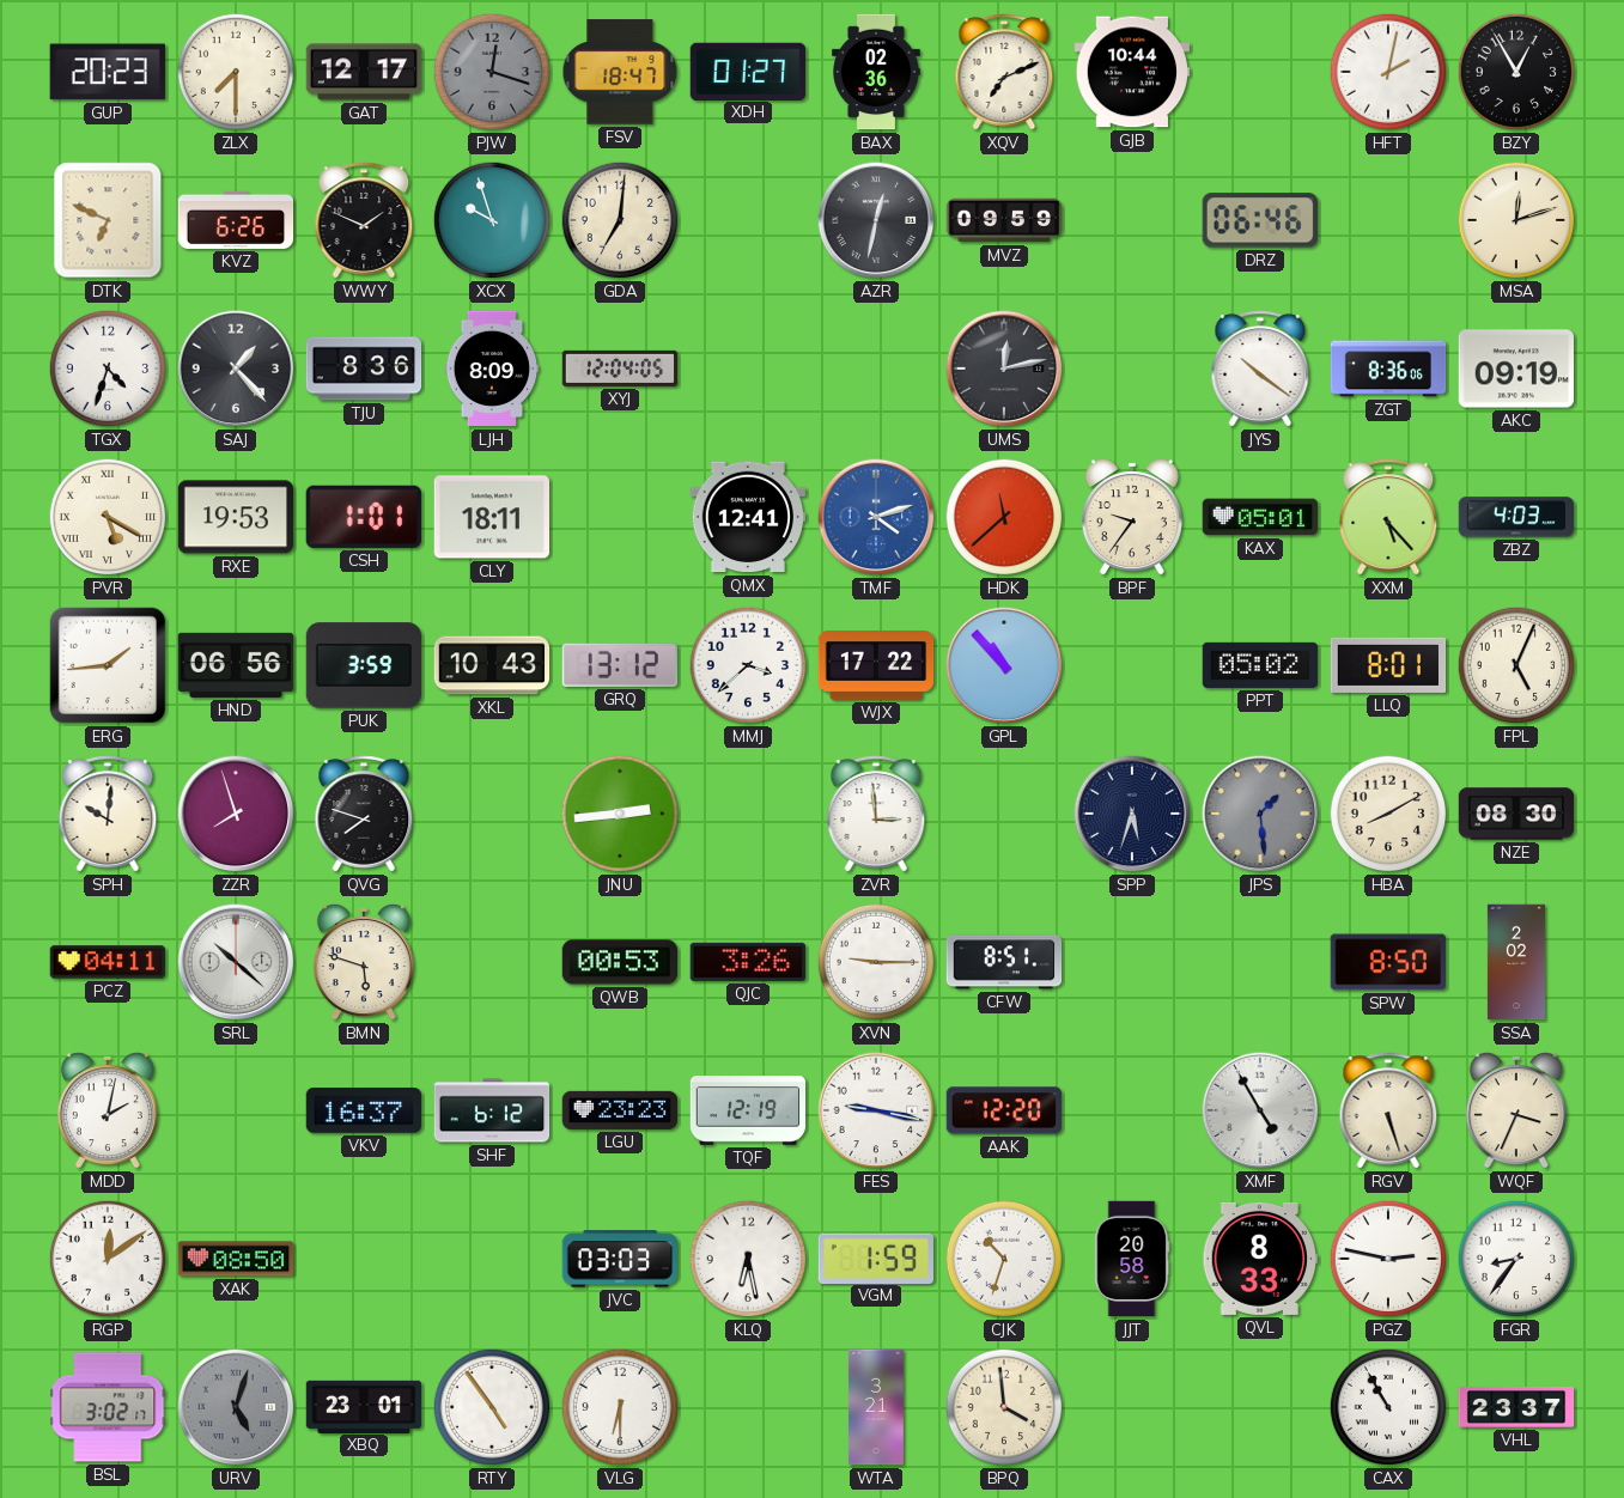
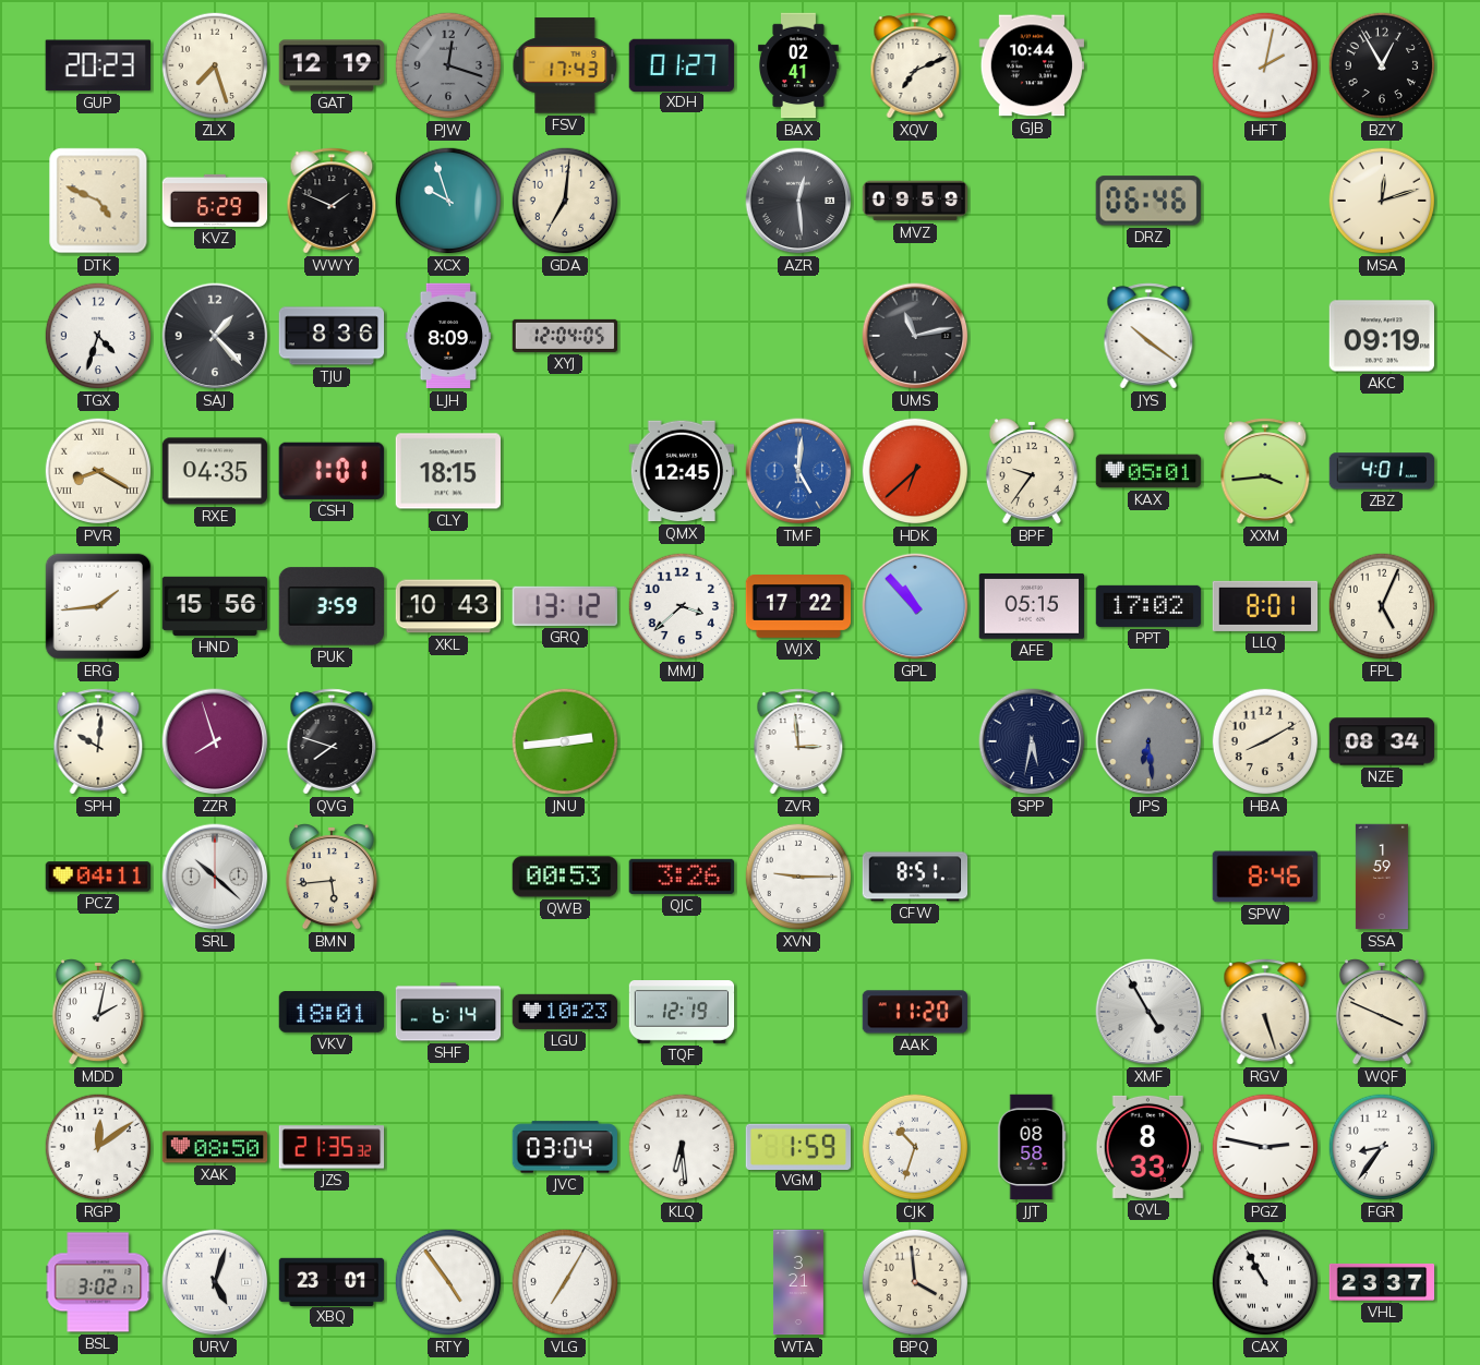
ZLX: 7:30 -> 7:27 (215, 65)
GAT: 12:17 -> 12:19 (332, 65)
FSV: 18:47 -> 17:43 (565, 65)
BAX: 02:36 -> 02:41 (799, 65)
DTK: 6:49 -> 4:49 (98, 201)
KVZ: 6:26 -> 6:29 (215, 201)
AZR: 12:32 -> 12:29 (798, 201)
UMS: 12:13 -> 11:13 (915, 336)
ZGT: 8:36 -> none (1388, 369)
PVR: 5:20 -> 8:20 (98, 471)
RXE: 19:53 -> 04:35 (214, 471)
CLY: 18:11 -> 18:15 (447, 471)
QMX: 12:41 -> 12:45 (681, 471)
TMF: 4:12 -> 5:01 (798, 471)
HDK: 11:38 -> 6:38 (915, 471)
XXM: 5:23 -> 3:44 (1265, 471)
ZBZ: 4:03 -> 4:01 (1382, 471)
HND: 06:56 -> 15:56 (215, 606)
AFE: none -> 05:15 (1032, 606)
PPT: 05:02 -> 17:02 (1148, 606)
SPP: 5:33 -> 5:32 (1032, 741)
JPS: 1:29 -> 6:29 (1148, 741)
NZE: 08:30 -> 08:34 (1382, 741)
BMN: 5:48 -> 5:44 (332, 877)
SPW: 8:50 -> 8:46 (1265, 877)
SSA: 2:02 -> 1:59 (1382, 877)
VKV: 16:37 -> 18:01 (332, 1013)
SHF: 6:12 -> 6:14 (448, 1012)
LGU: 23:23 -> 10:23 (565, 1012)
FES: 9:17 -> none (876, 1110)
AAK: 12:20 -> 11:20 (915, 1012)
WQF: 3:34 -> 3:49 (1382, 1012)
JZS: none -> 21:35 (332, 1147)
JVC: 03:03 -> 03:04 (564, 1147)
KLQ: 6:28 -> 6:29 (682, 1147)
JJT: 20:58 -> 08:58 (1032, 1147)
URV dial: grey -> white (215, 1282)
VLG: 6:30 -> 7:05 (565, 1282)
